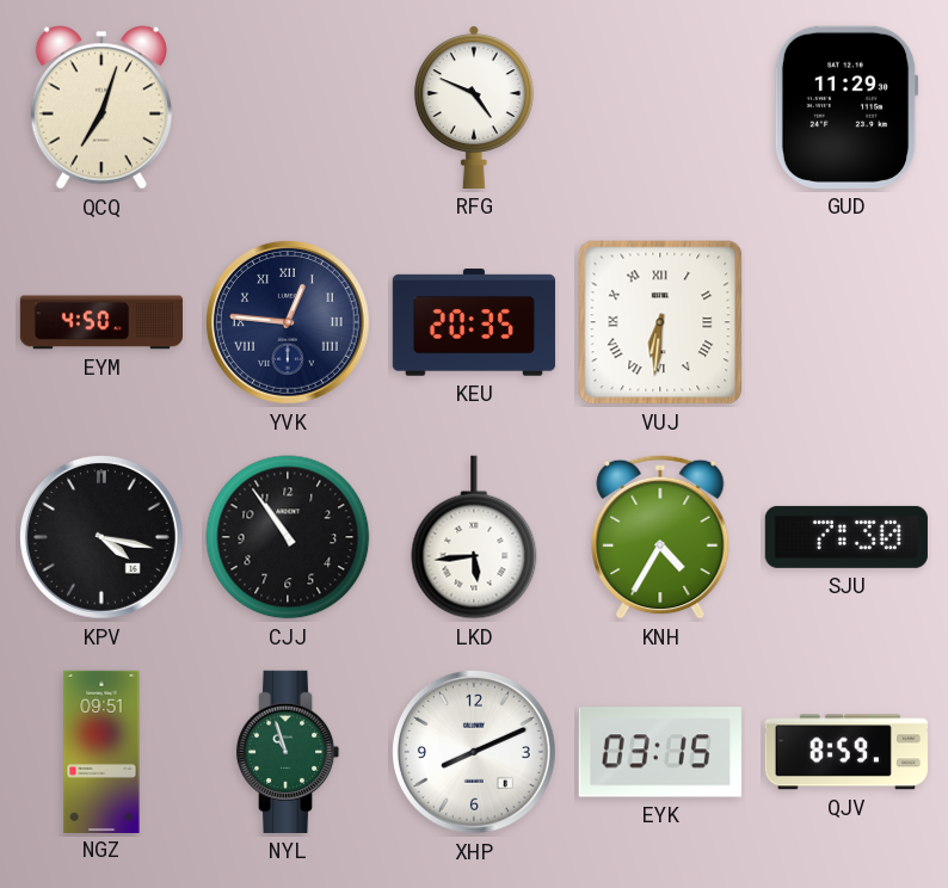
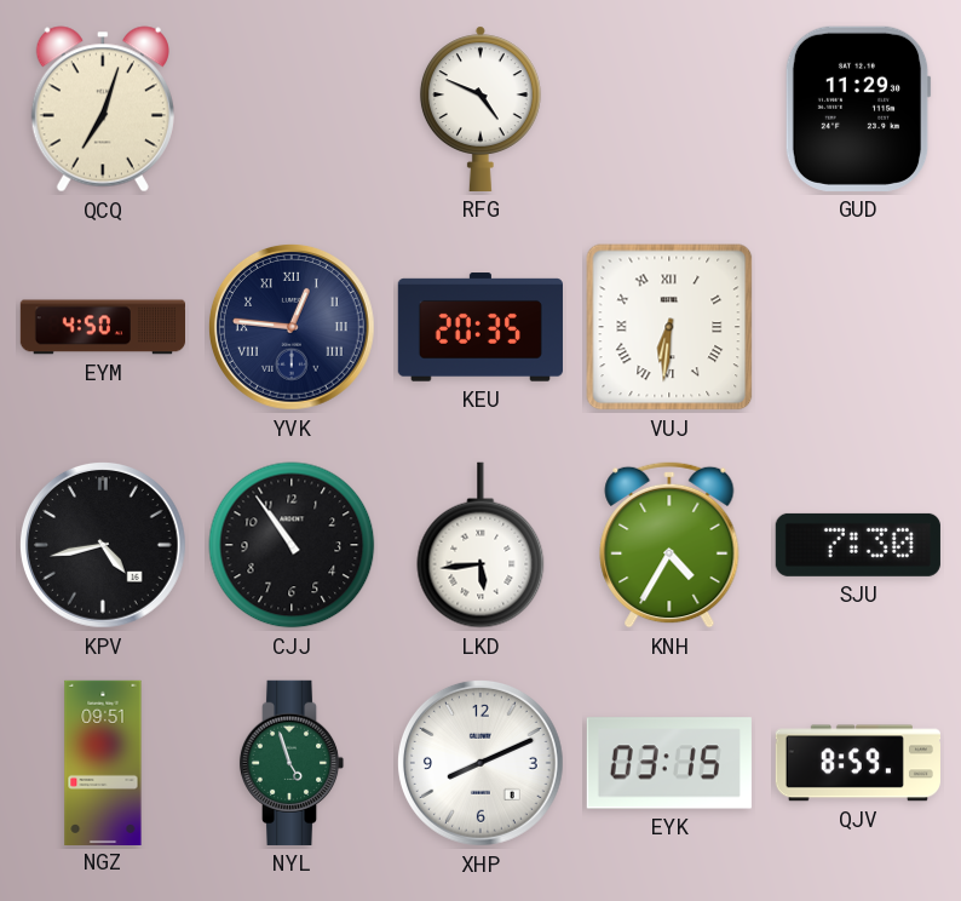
KPV: 4:17 -> 4:43 (103, 545)
NYL: 10:57 -> 4:57 (292, 763)
